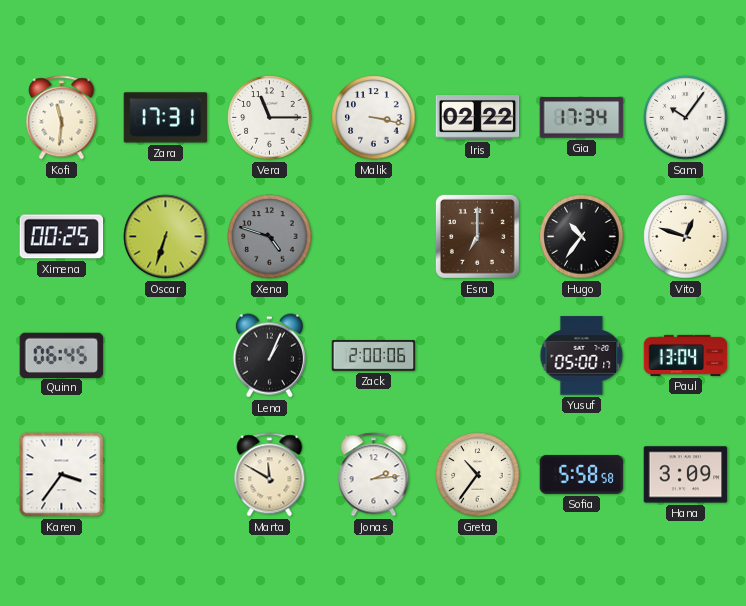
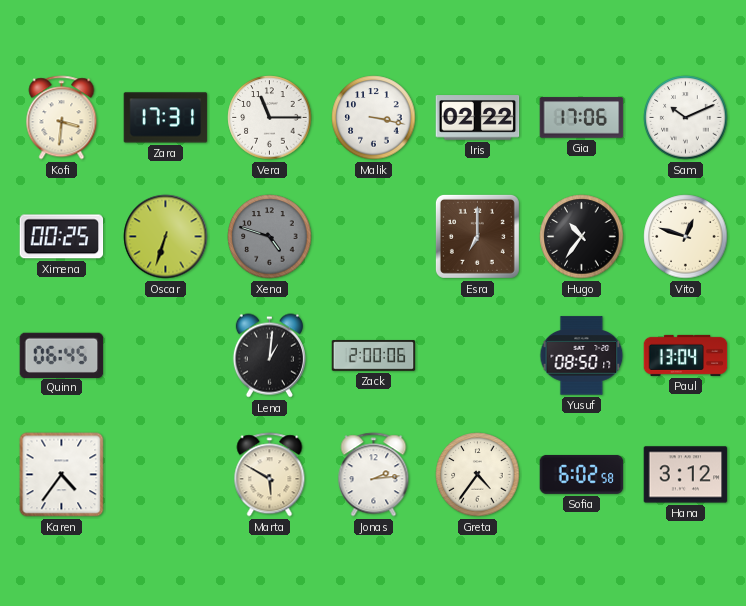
Kofi: 11:31 -> 3:31 (62, 118)
Gia: 17:34 -> 17:06 (582, 118)
Sam: 10:06 -> 10:11 (686, 118)
Lena: 1:04 -> 1:01 (269, 356)
Yusuf: 05:00 -> 08:50 (582, 356)
Karen: 3:36 -> 4:36 (62, 475)
Marta: 11:50 -> 5:50 (270, 475)
Greta: 10:36 -> 4:36 (478, 475)
Sofia: 5:58 -> 6:02 (582, 475)
Hana: 3:09 -> 3:12 (686, 475)
